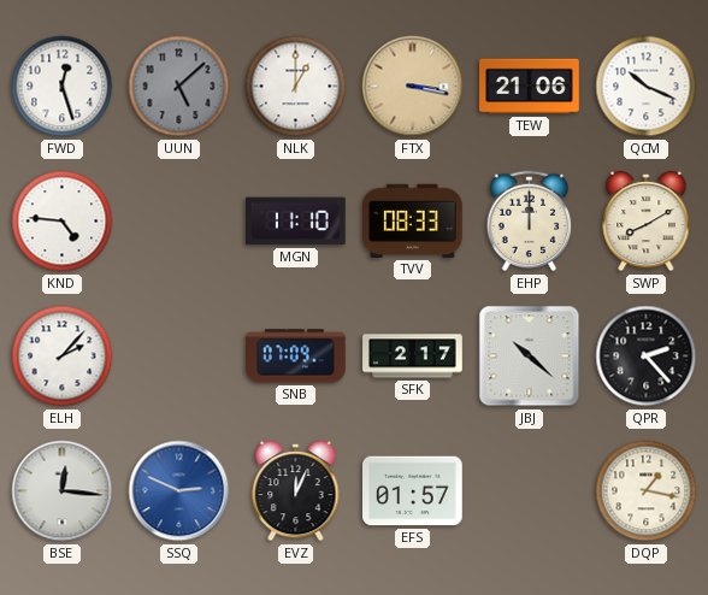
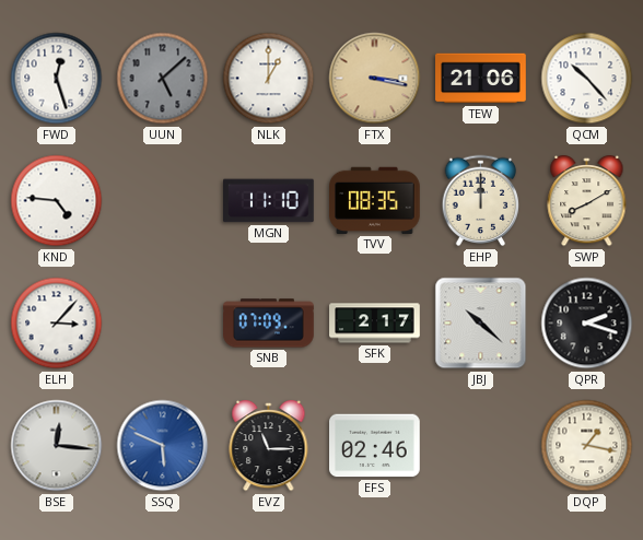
QCM: 10:19 -> 10:23 (587, 79)
TVV: 08:33 -> 08:35 (375, 200)
ELH: 2:07 -> 3:07 (57, 324)
QPR: 2:23 -> 2:18 (587, 324)
SSQ: 2:49 -> 5:49 (163, 446)
EVZ: 12:04 -> 11:15 (269, 446)
EFS: 01:57 -> 02:46 (375, 446)
